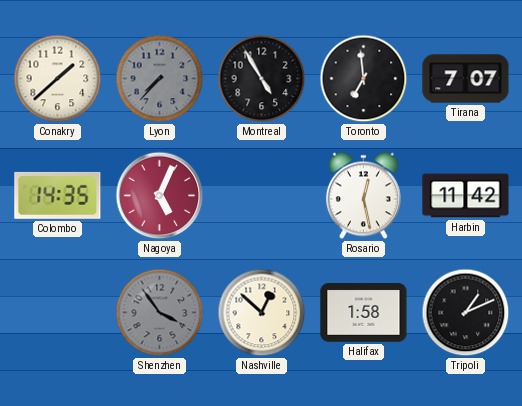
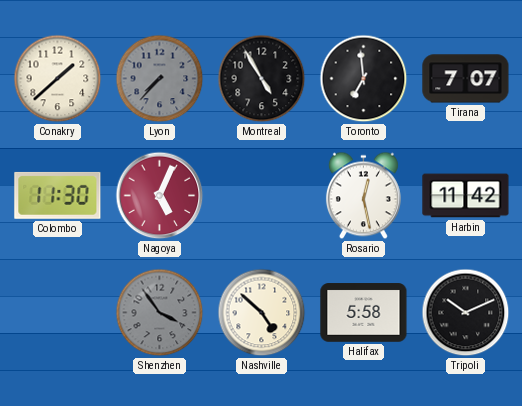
Colombo: 14:35 -> 11:30 (58, 195)
Nashville: 12:52 -> 4:52 (262, 313)
Halifax: 1:58 -> 5:58 (364, 313)
Tripoli: 1:11 -> 10:11 (466, 313)
